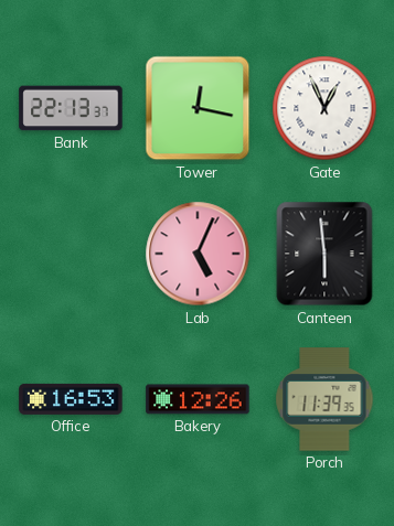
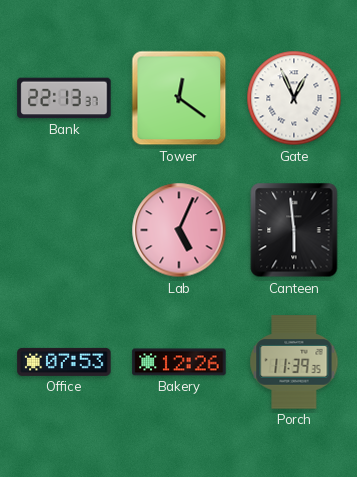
Tower: 12:17 -> 12:21 (179, 98)
Office: 16:53 -> 07:53 (64, 362)
